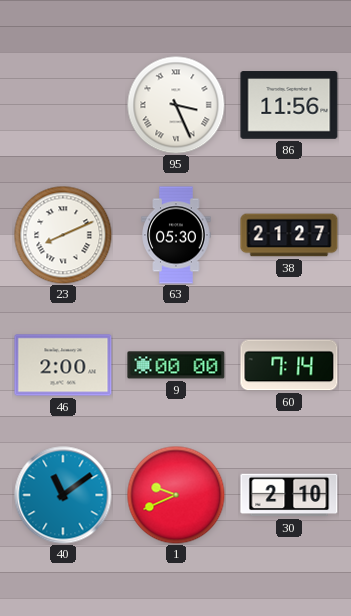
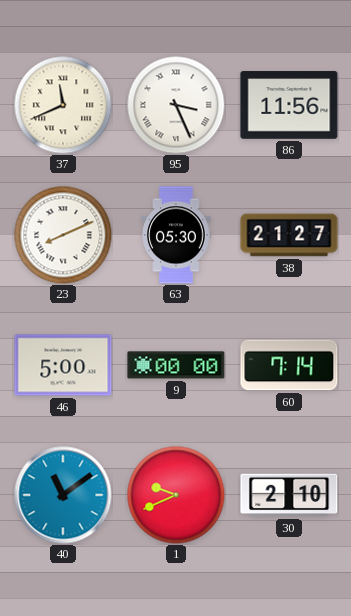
37: none -> 11:41 (63, 105)
46: 2:00 -> 5:00 (63, 365)
